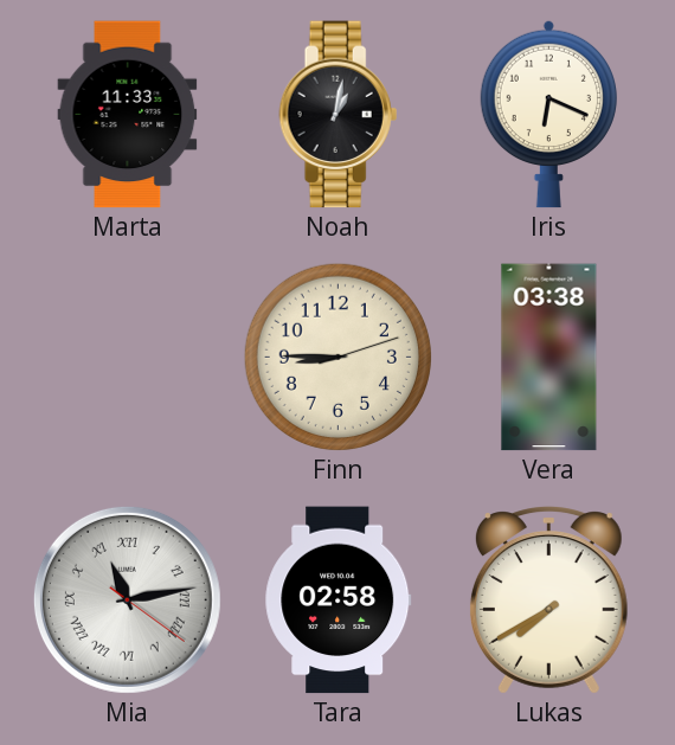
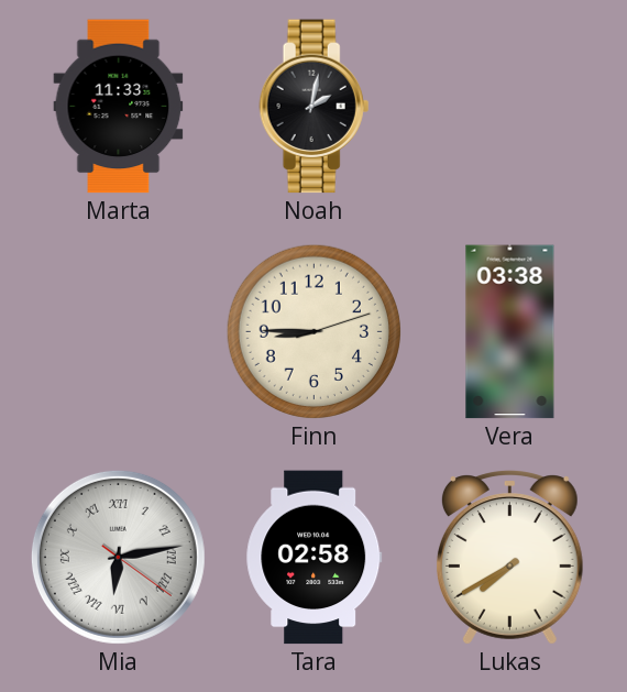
Noah: 1:02 -> 2:02 (315, 107)
Iris: 6:19 -> none (548, 114)
Mia: 11:13 -> 6:13 (118, 557)
